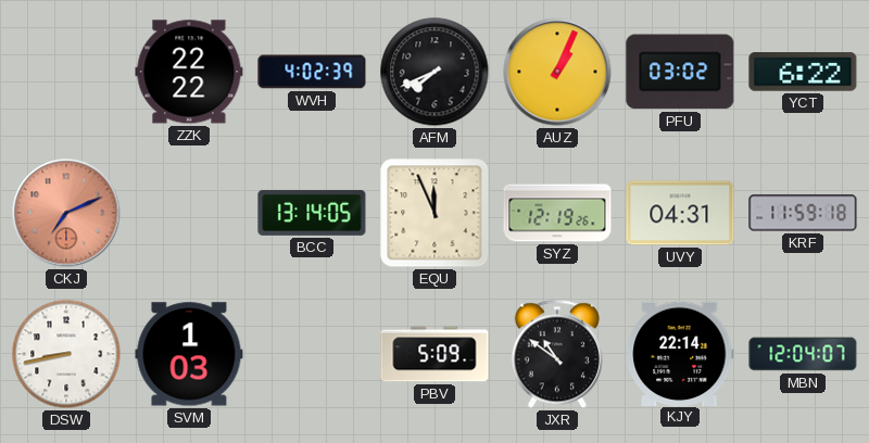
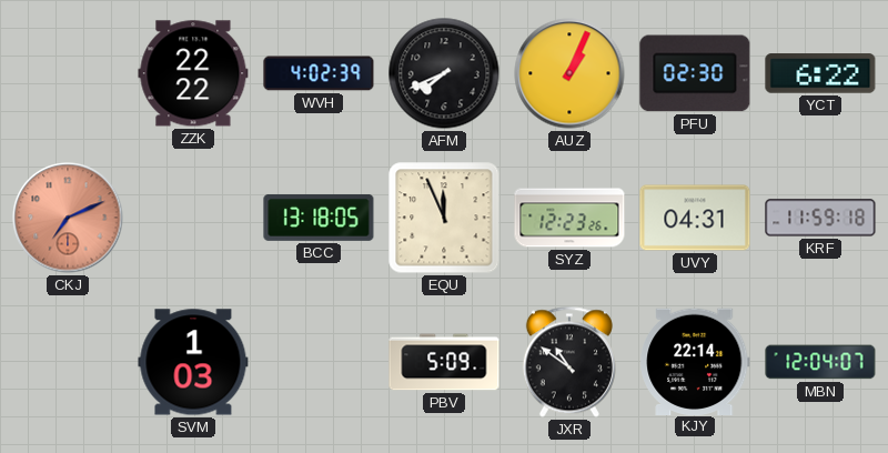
PFU: 03:02 -> 02:30 (695, 73)
BCC: 13:14 -> 13:18 (319, 218)
SYZ: 12:19 -> 12:23 (569, 218)
DSW: 8:43 -> none (66, 354)
